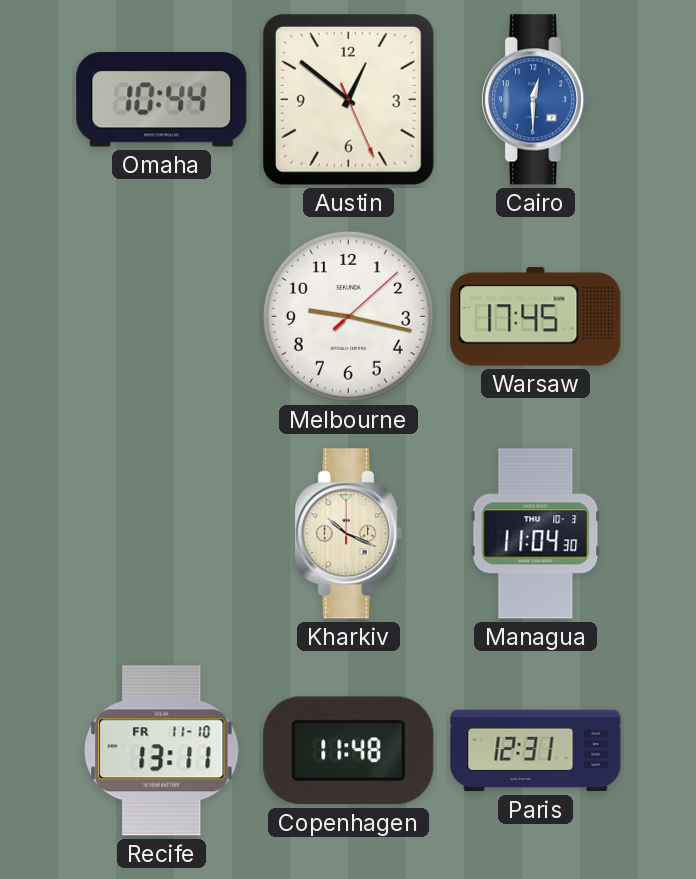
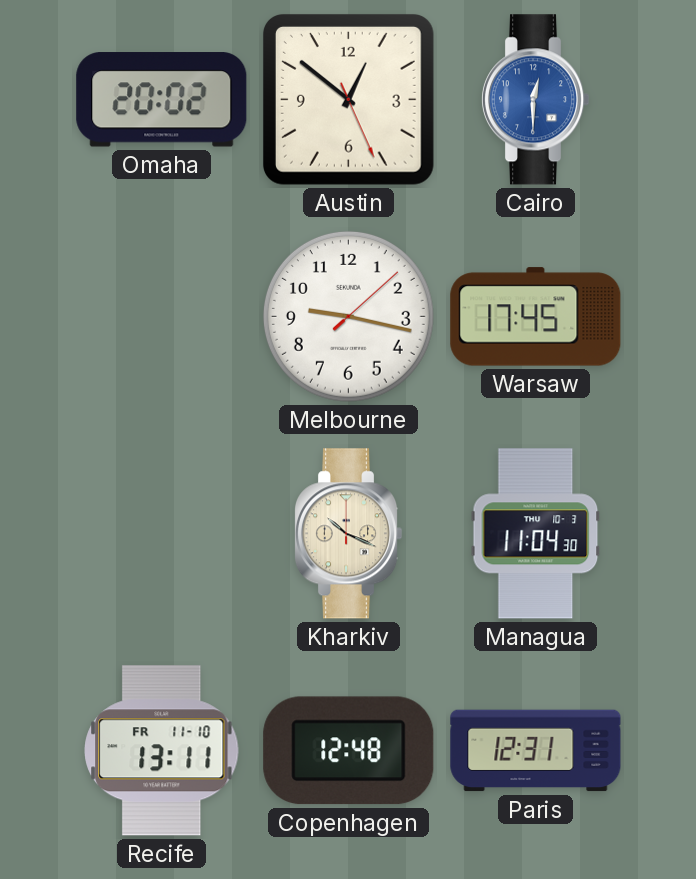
Omaha: 10:44 -> 20:02 (162, 100)
Copenhagen: 11:48 -> 12:48 (349, 751)
